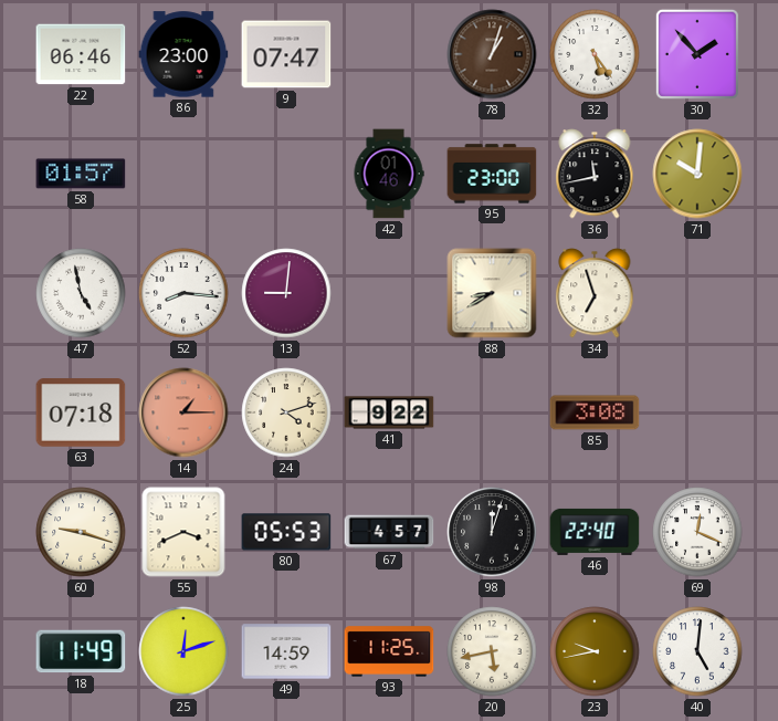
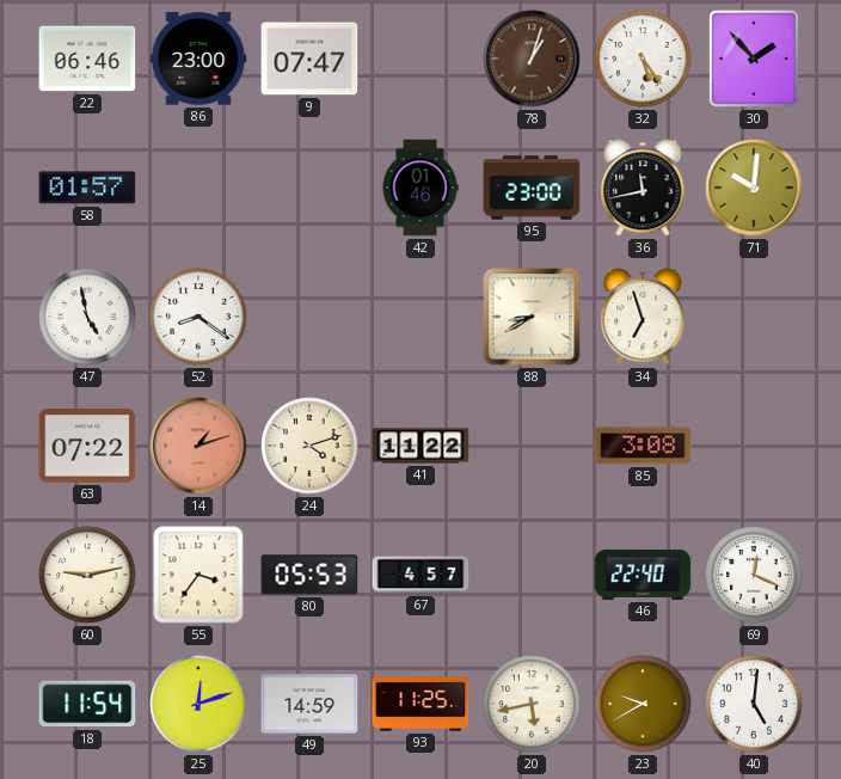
52: 8:16 -> 8:21 (198, 317)
13: 9:01 -> none (286, 293)
63: 07:18 -> 07:22 (87, 446)
14: 1:15 -> 1:12 (198, 446)
41: 9:22 -> 11:22 (420, 446)
60: 9:18 -> 9:13 (87, 575)
55: 3:41 -> 3:36 (198, 575)
98: 12:03 -> none (492, 532)
18: 11:49 -> 11:54 (87, 704)
23: 9:43 -> 9:40 (643, 704)
